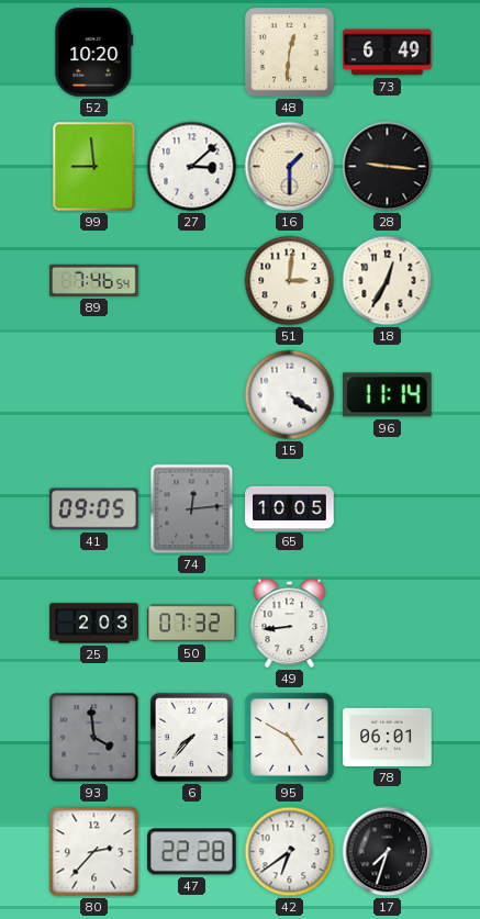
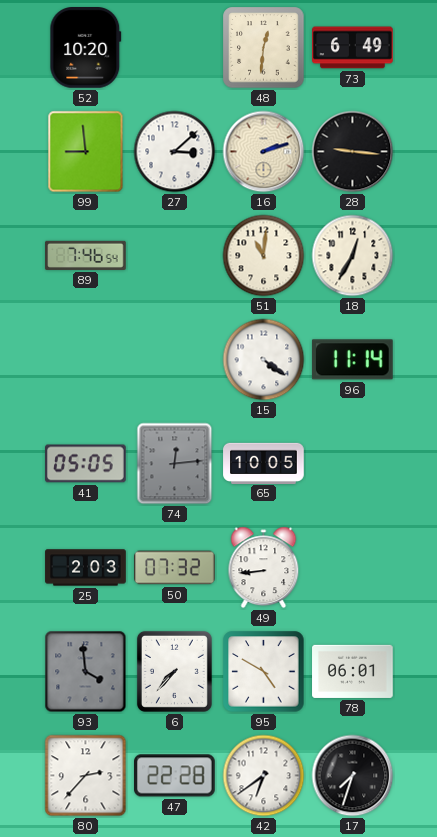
16: 1:30 -> 2:12 (264, 152)
51: 3:01 -> 11:01 (264, 256)
41: 09:05 -> 05:05 (86, 464)
